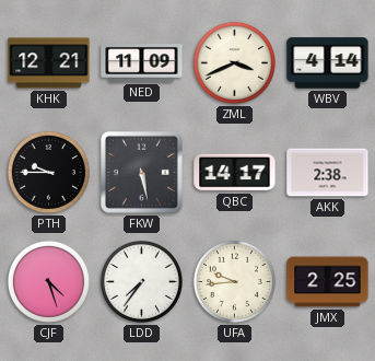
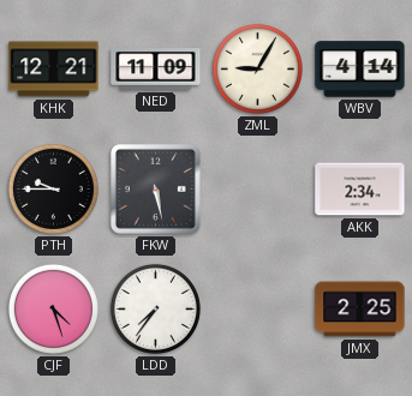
ZML: 3:41 -> 9:05 (257, 68)
QBC: 14:17 -> none (235, 173)
AKK: 2:38 -> 2:34 (360, 190)
UFA: 9:44 -> none (234, 281)
